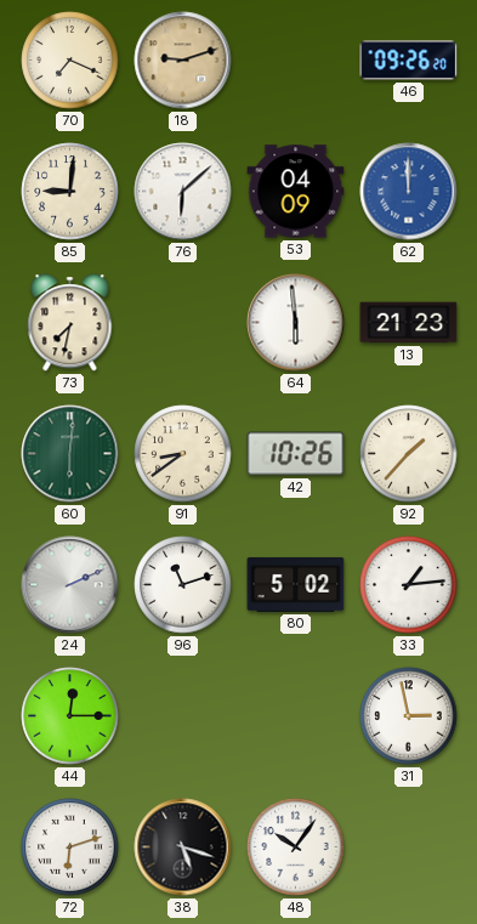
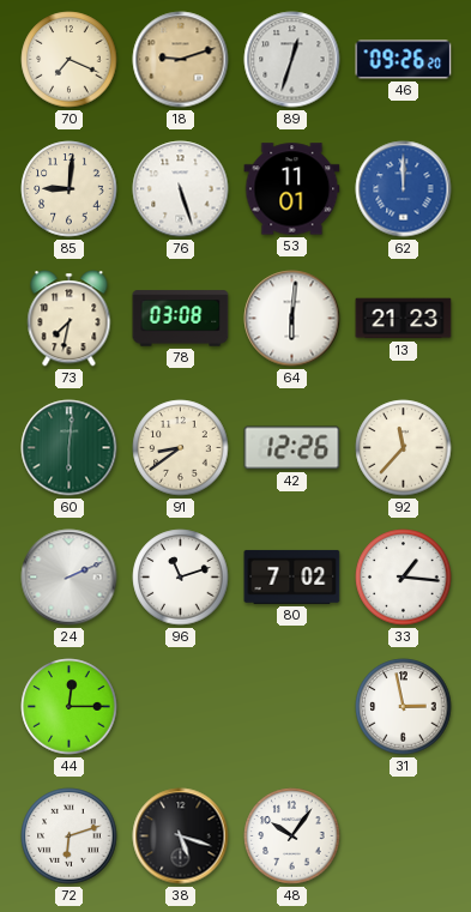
89: none -> 12:33 (292, 60)
76: 6:08 -> 5:27 (181, 189)
53: 04:09 -> 11:01 (292, 189)
78: none -> 03:08 (181, 319)
64: 5:59 -> 6:01 (292, 319)
42: 10:26 -> 12:26 (292, 448)
92: 1:37 -> 11:37 (404, 448)
80: 5:02 -> 7:02 (292, 576)
33: 1:14 -> 1:16 (404, 578)
